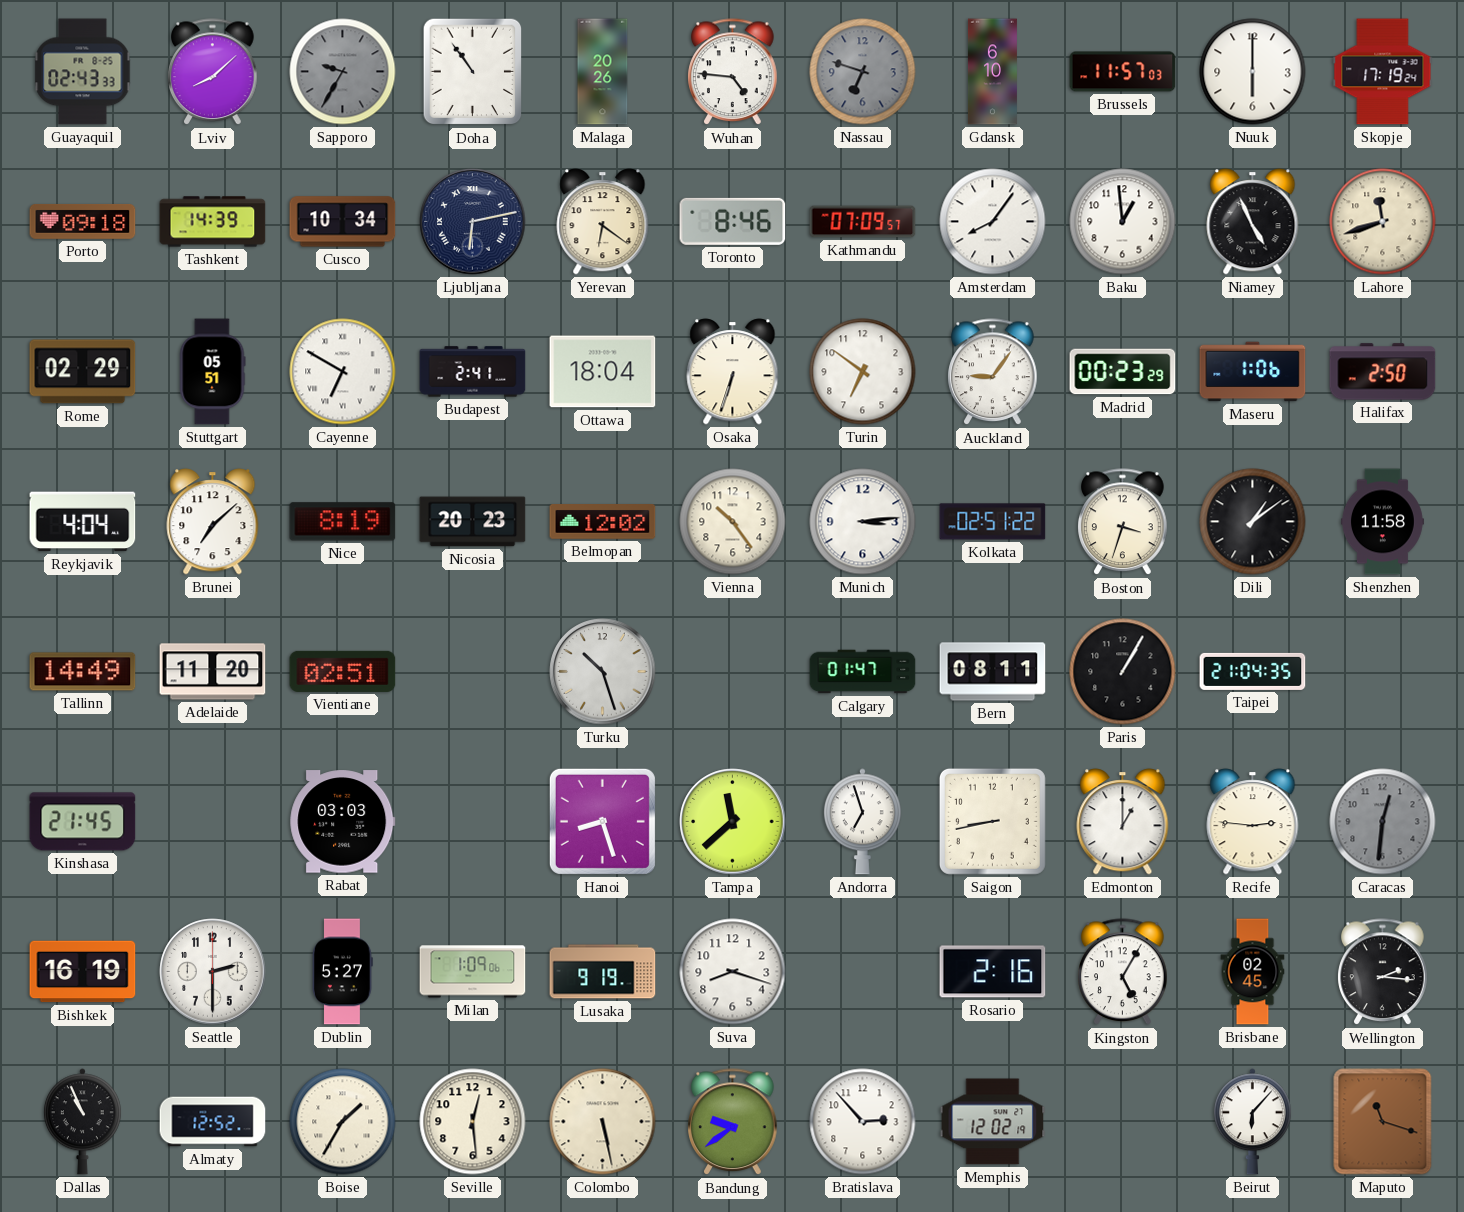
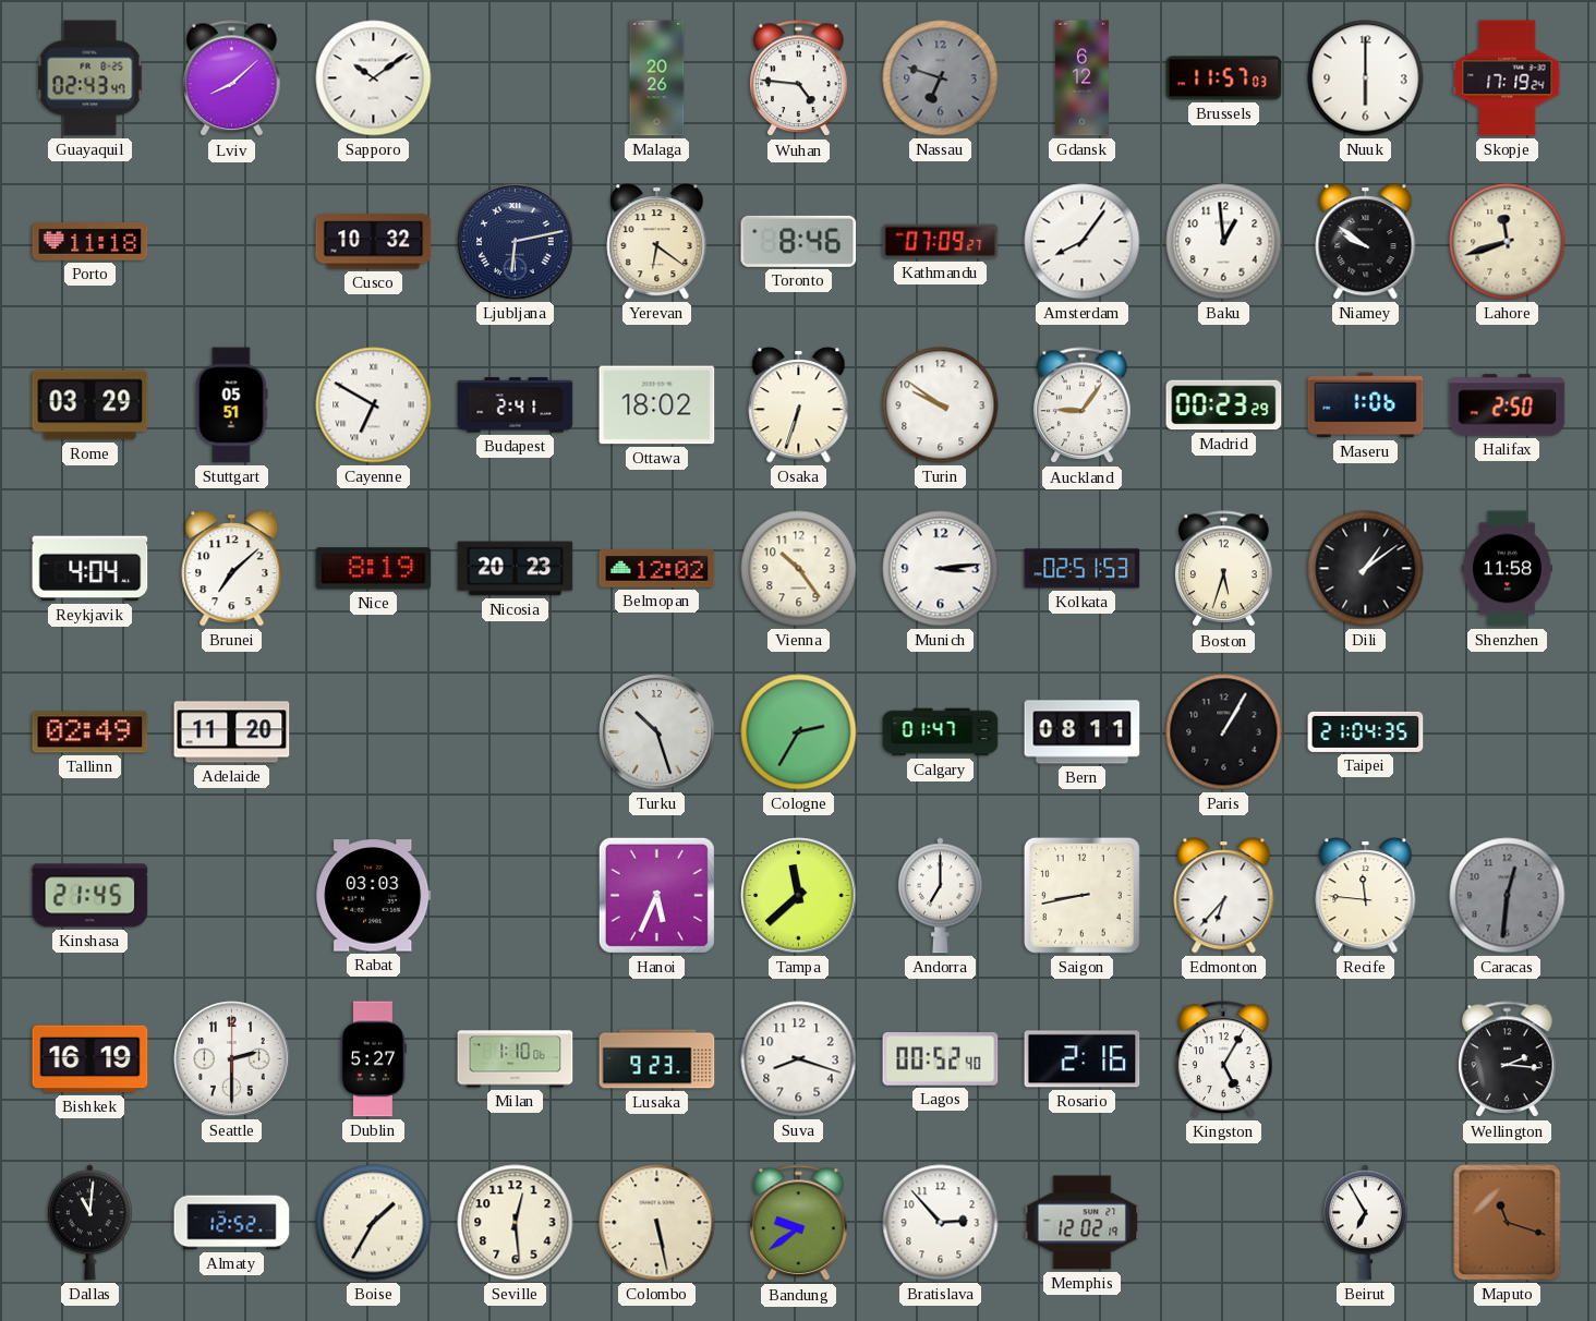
Guayaquil: 02:43:33 -> 02:43:47 (90, 78)
Sapporo: 9:35 -> 10:09 (374, 78)
Sapporo dial: grey -> white (374, 78)
Doha: 10:54 -> none (473, 72)
Gdansk: 6:10 -> 6:12 (1081, 78)
Porto: 09:18 -> 11:18 (90, 241)
Tashkent: 14:39 -> none (213, 222)
Cusco: 10:34 -> 10:32 (374, 242)
Kathmandu: 07:09:57 -> 07:09:27 (941, 242)
Niamey: 4:56 -> 9:51 (1366, 242)
Rome: 02:29 -> 03:29 (90, 405)
Ottawa: 18:04 -> 18:02 (657, 405)
Turin: 6:51 -> 9:51 (941, 405)
Kolkata: 02:51:22 -> 02:51:53 (1083, 569)
Boston: 3:33 -> 5:33 (1224, 569)
Tallinn: 14:49 -> 02:49 (90, 732)
Vientiane: 02:51 -> none (343, 671)
Cologne: none -> 2:35 (799, 732)
Hanoi: 8:27 -> 5:34 (656, 895)
Andorra: 6:57 -> 7:00 (940, 896)
Edmonton: 1:00 -> 6:37 (1224, 896)
Recife: 2:46 -> 11:46 (1366, 896)
Milan: 1:09 -> 1:10 (516, 1059)
Lusaka: 9:19 -> 9:23 (657, 1059)
Lagos: none -> 00:52 (941, 1059)
Brisbane: 02:45 -> none (1253, 972)
Dallas: 10:56 -> 11:01 (89, 1223)
Beirut: 6:07 -> 6:55 (1365, 1223)
